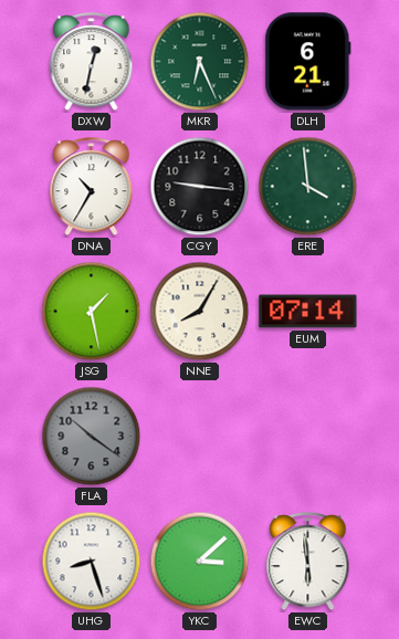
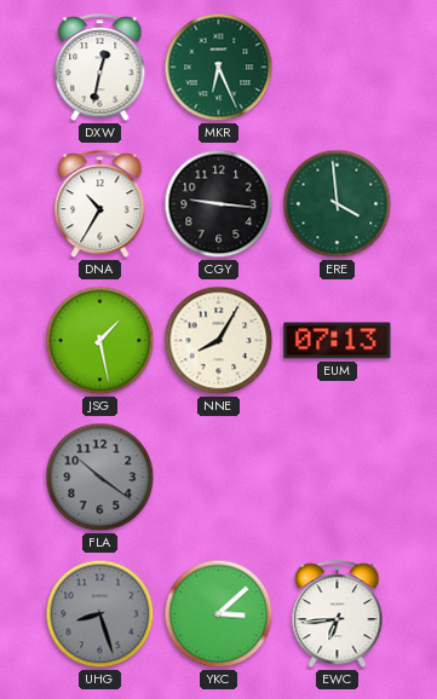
DLH: 6:21 -> none (308, 62)
EUM: 07:14 -> 07:13 (338, 341)
UHG dial: white -> grey (100, 614)
EWC: 5:59 -> 6:44 (338, 614)
